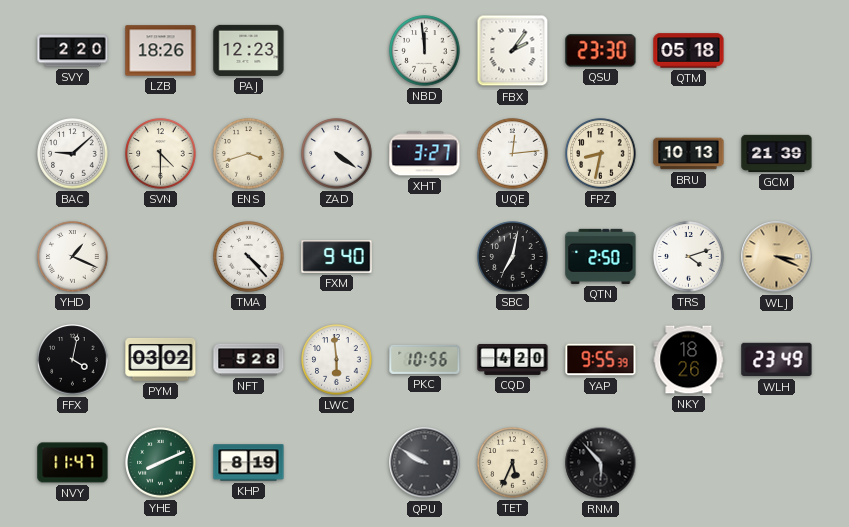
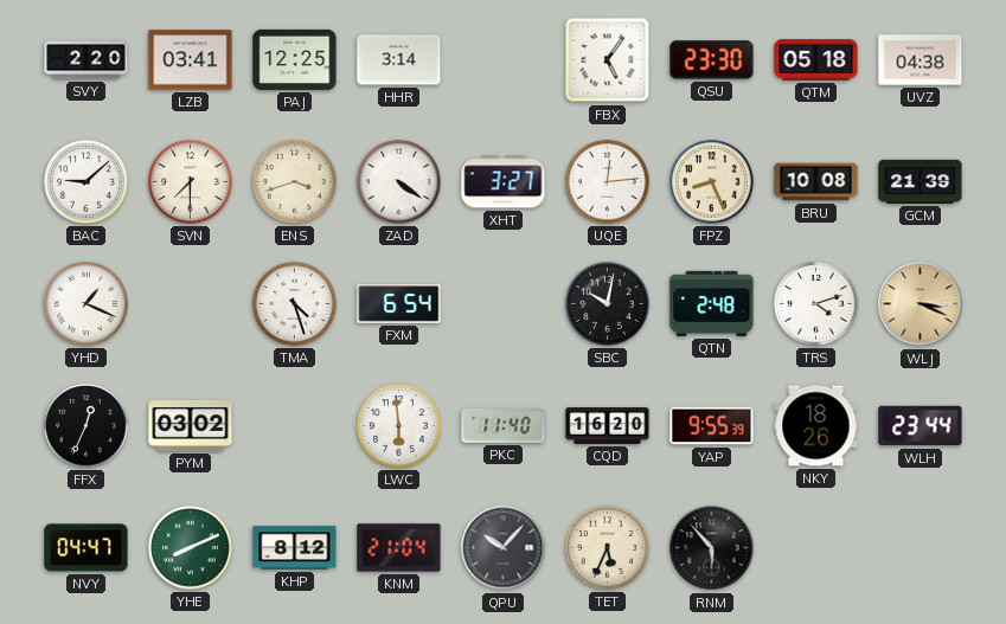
LZB: 18:26 -> 03:41 (191, 60)
PAJ: 12:23 -> 12:25 (295, 59)
HHR: none -> 3:14 (399, 60)
NBD: 11:59 -> none (425, 51)
FBX: 2:06 -> 5:06 (608, 60)
UVZ: none -> 04:38 (921, 60)
SVN: 4:30 -> 7:30 (191, 182)
FPZ: 8:32 -> 8:26 (712, 182)
BRU: 10:13 -> 10:08 (816, 182)
TMA: 4:23 -> 4:27 (295, 304)
FXM: 9:40 -> 6:54 (399, 304)
SBC: 7:02 -> 10:02 (608, 304)
QTN: 2:50 -> 2:48 (712, 303)
FFX: 4:02 -> 12:34 (86, 426)
NFT: 5:28 -> none (249, 360)
PKC: 10:56 -> 11:40 (504, 425)
CQD: 4:20 -> 16:20 (608, 425)
WLH: 23:49 -> 23:44 (921, 426)
NVY: 11:47 -> 04:47 (86, 548)
KHP: 8:19 -> 8:12 (295, 548)
KNM: none -> 21:04 (399, 548)
QPU: 9:50 -> 10:07 (504, 548)
